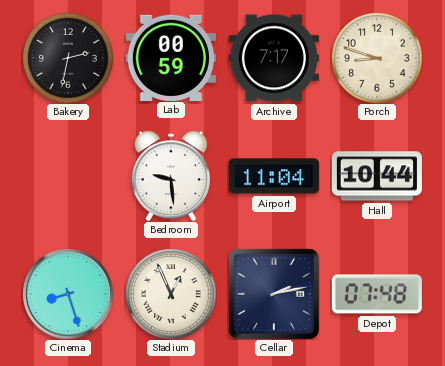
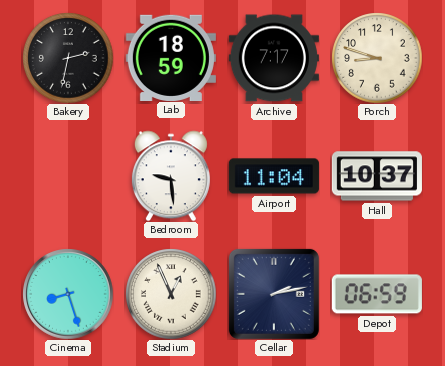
Lab: 00:59 -> 18:59 (171, 57)
Hall: 10:44 -> 10:37 (377, 176)
Depot: 07:48 -> 06:59 (377, 294)
